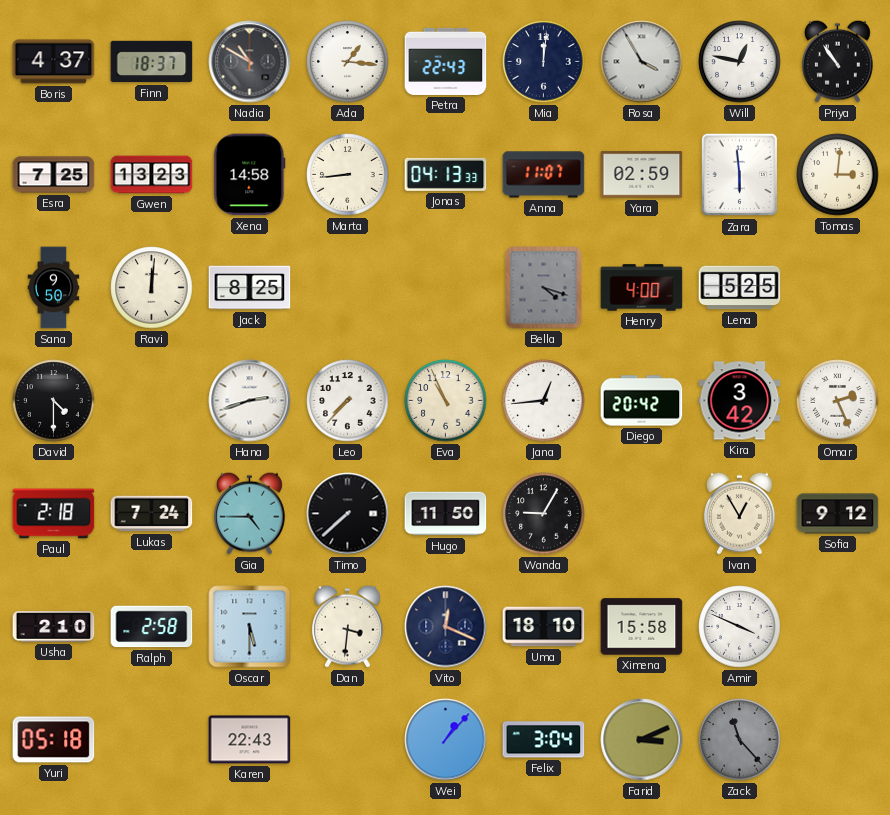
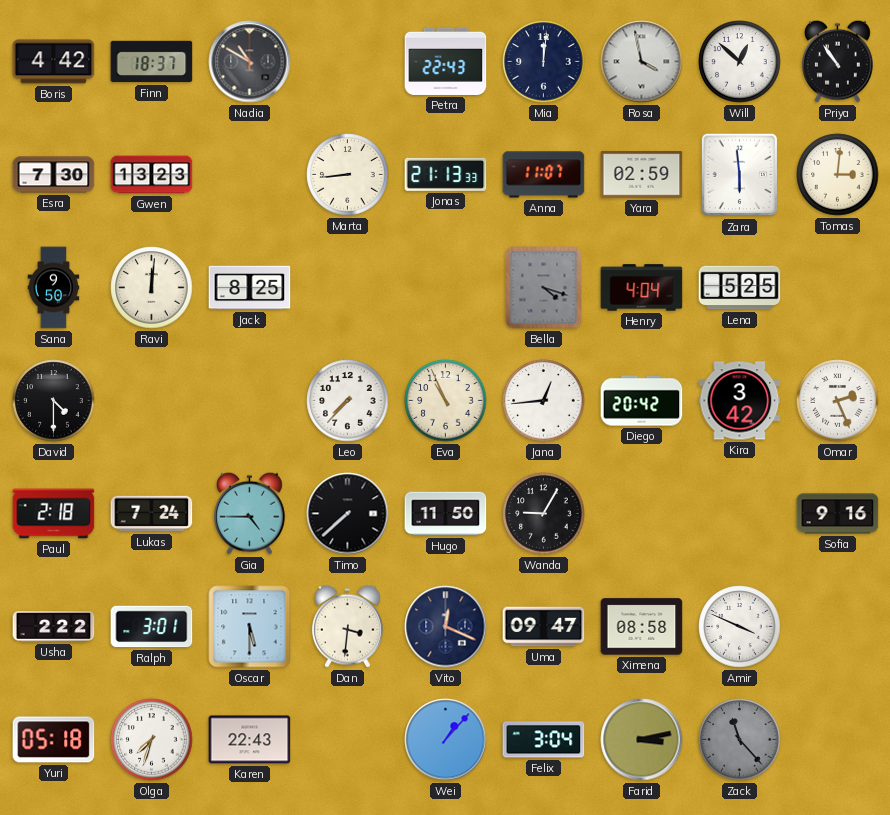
Boris: 4:37 -> 4:42 (54, 62)
Ada: 1:16 -> none (348, 62)
Rosa: 3:55 -> 3:58 (642, 62)
Will: 12:47 -> 12:52 (740, 62)
Esra: 7:25 -> 7:30 (54, 175)
Xena: 14:58 -> none (250, 175)
Jonas: 04:13 -> 21:13 (446, 174)
Henry: 4:00 -> 4:04 (642, 288)
Hana: 2:42 -> none (250, 401)
Ivan: 12:55 -> none (739, 513)
Sofia: 9:12 -> 9:16 (838, 514)
Usha: 2:10 -> 2:22 (54, 627)
Ralph: 2:58 -> 3:01 (152, 627)
Uma: 18:10 -> 09:47 (544, 627)
Ximena: 15:58 -> 08:58 (642, 627)
Olga: none -> 7:33 (152, 740)
Farid: 3:11 -> 3:13 (642, 740)
